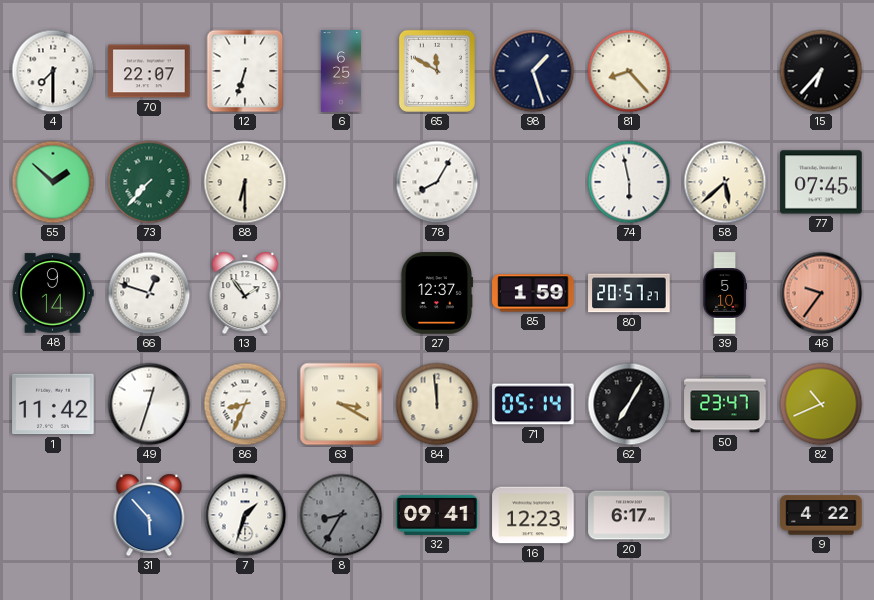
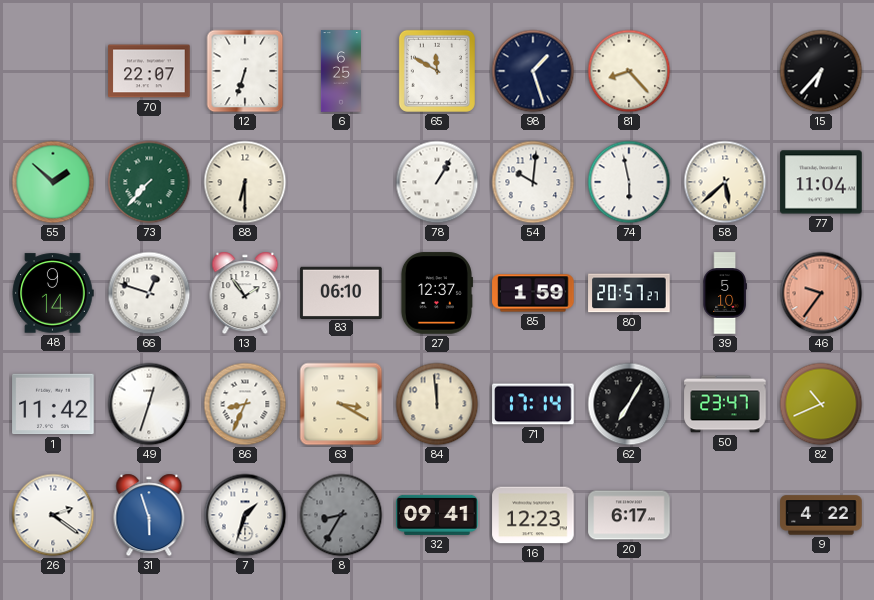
4: 7:30 -> none (53, 71)
78: 8:05 -> 1:05 (437, 182)
54: none -> 10:01 (533, 182)
77: 07:45 -> 11:04 (821, 182)
83: none -> 06:10 (341, 292)
71: 05:14 -> 17:14 (533, 404)
26: none -> 2:21 (53, 515)
31: 5:53 -> 5:57 (149, 515)
